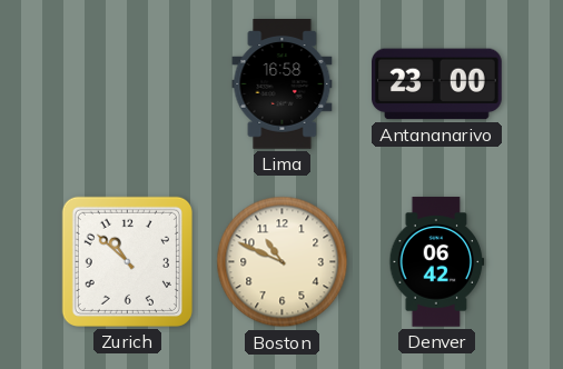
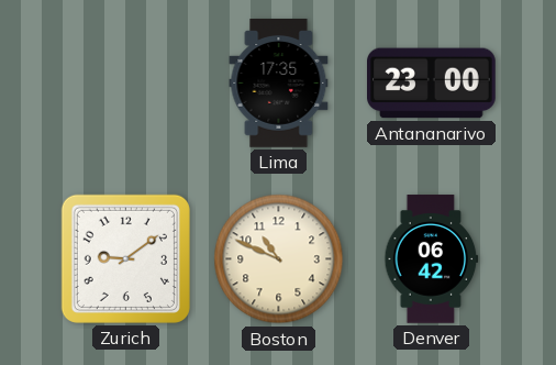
Lima: 16:58 -> 17:35 (279, 84)
Zurich: 10:52 -> 9:09 (125, 258)
